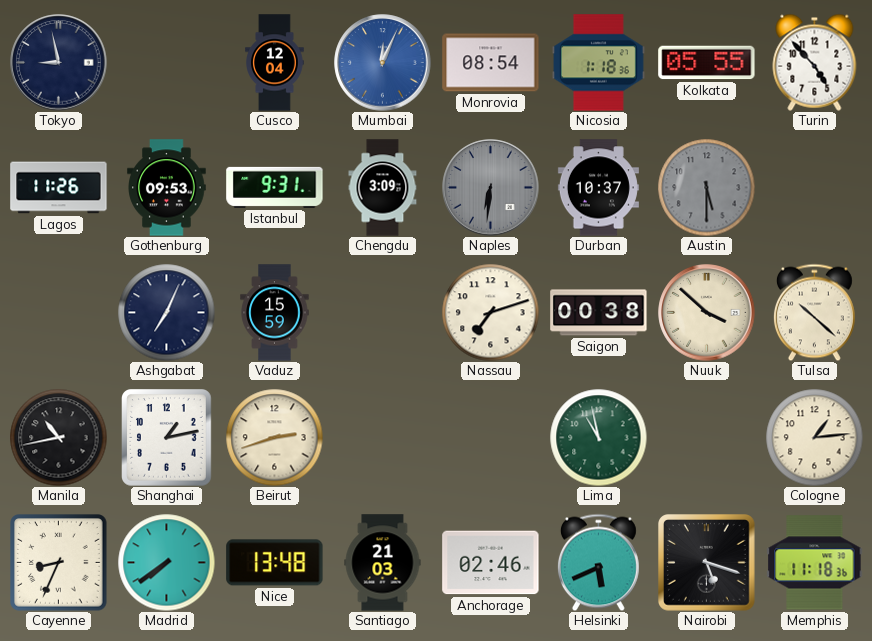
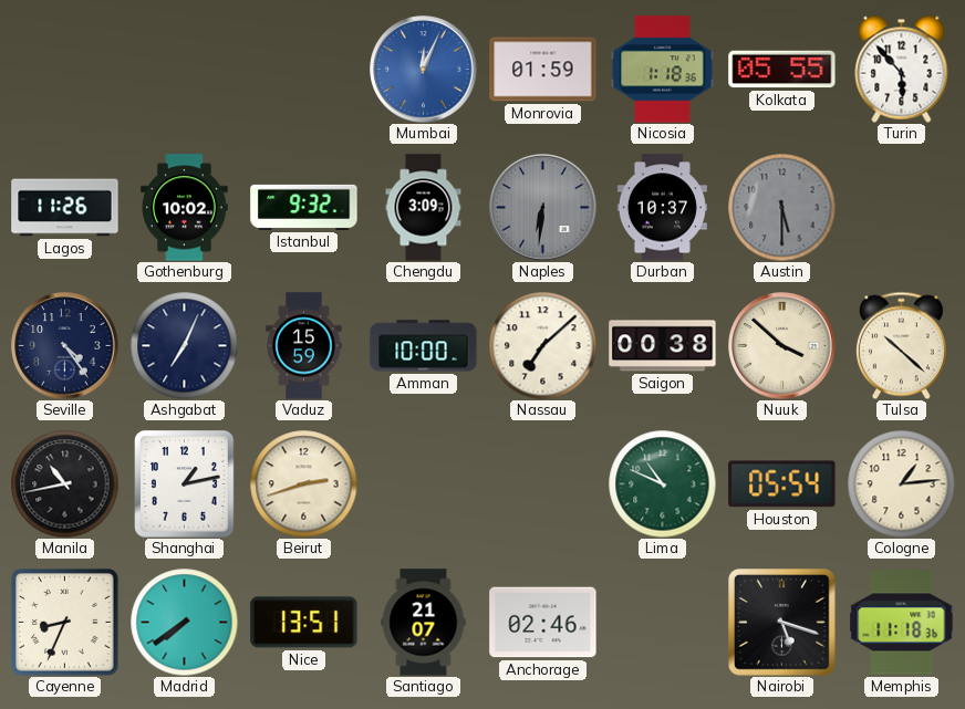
Tokyo: 8:58 -> none (59, 63)
Cusco: 12:04 -> none (275, 63)
Monrovia: 08:54 -> 01:59 (543, 70)
Turin: 4:53 -> 5:53 (902, 69)
Gothenburg: 09:53 -> 10:02 (185, 208)
Istanbul: 9:31 -> 9:32 (304, 207)
Seville: none -> 4:24 (65, 346)
Amman: none -> 10:00 (424, 346)
Nassau: 7:12 -> 7:08 (542, 345)
Lima: 10:58 -> 10:49 (662, 483)
Houston: none -> 05:54 (782, 484)
Nice: 13:48 -> 13:51 (304, 623)
Santiago: 21:03 -> 21:07 (424, 623)
Helsinki: 5:41 -> none (598, 562)
